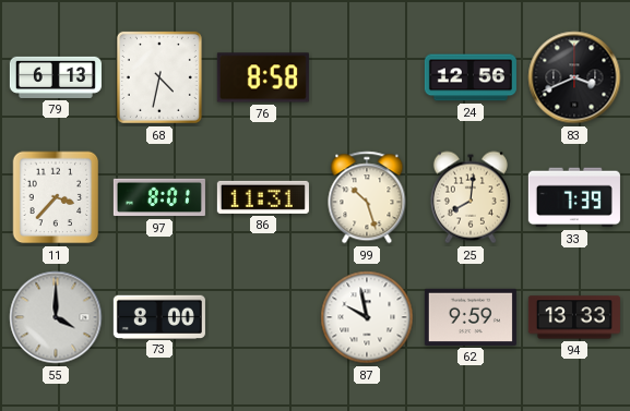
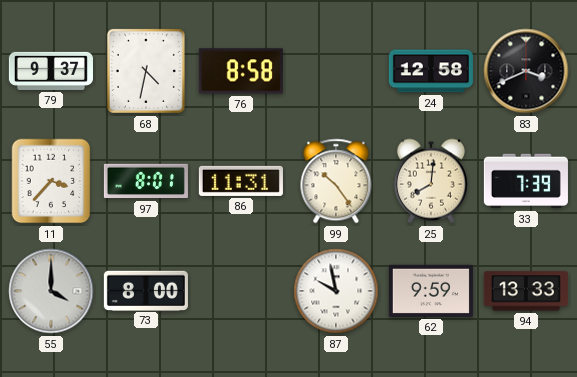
79: 6:13 -> 9:37 (51, 71)
24: 12:56 -> 12:58 (431, 71)
99: 10:27 -> 10:24 (336, 181)
